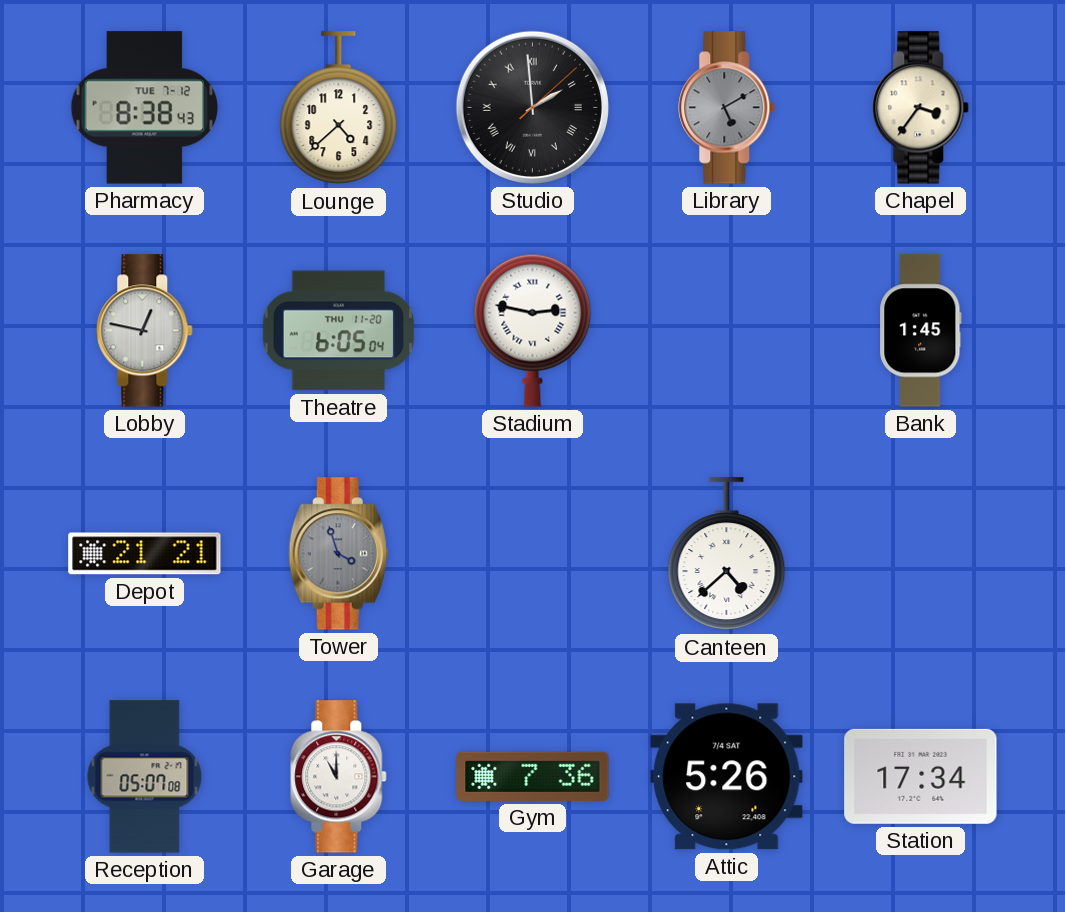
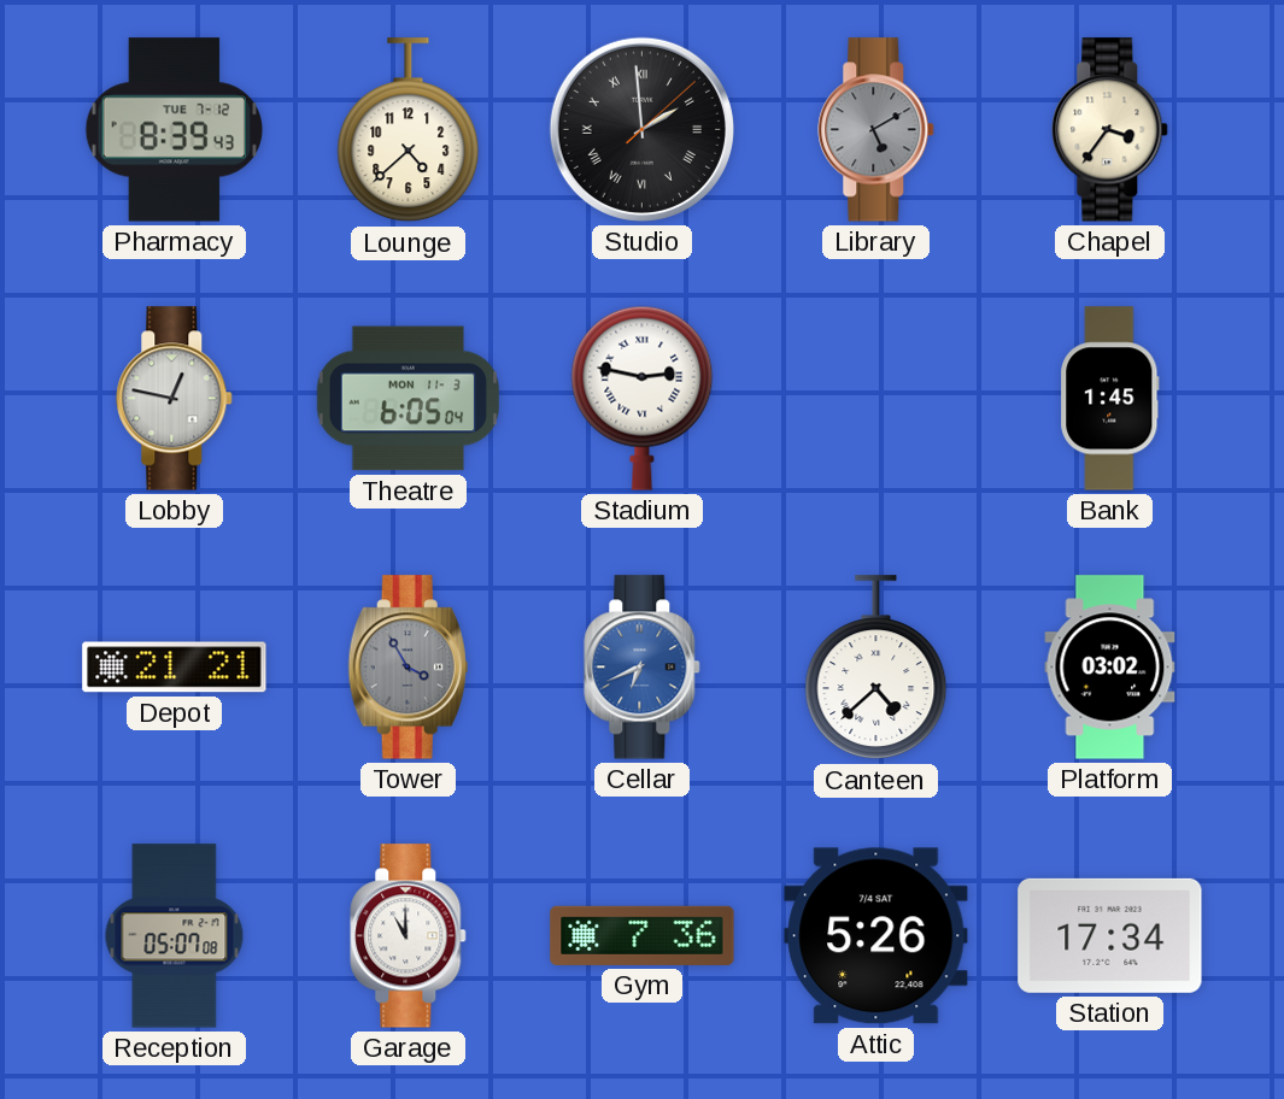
Pharmacy: 8:38 -> 8:39 (175, 130)
Theatre date: THU 11-20 -> MON 11-3 (409, 399)
Tower: 3:57 -> 3:55 (408, 668)
Cellar: none -> 6:41 (643, 668)
Platform: none -> 03:02 (1110, 668)
